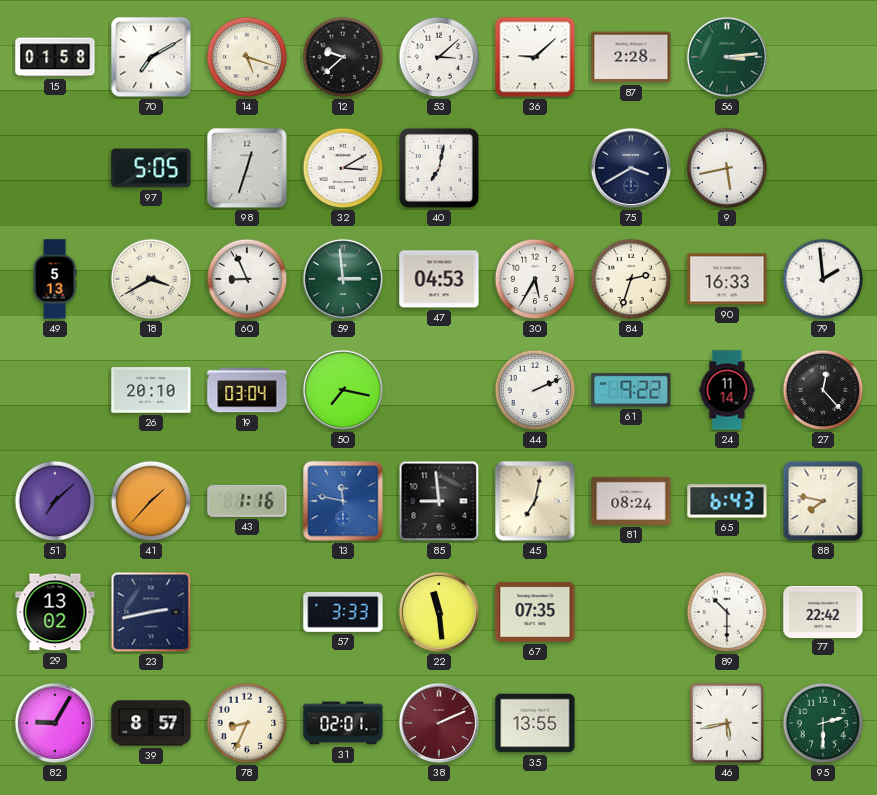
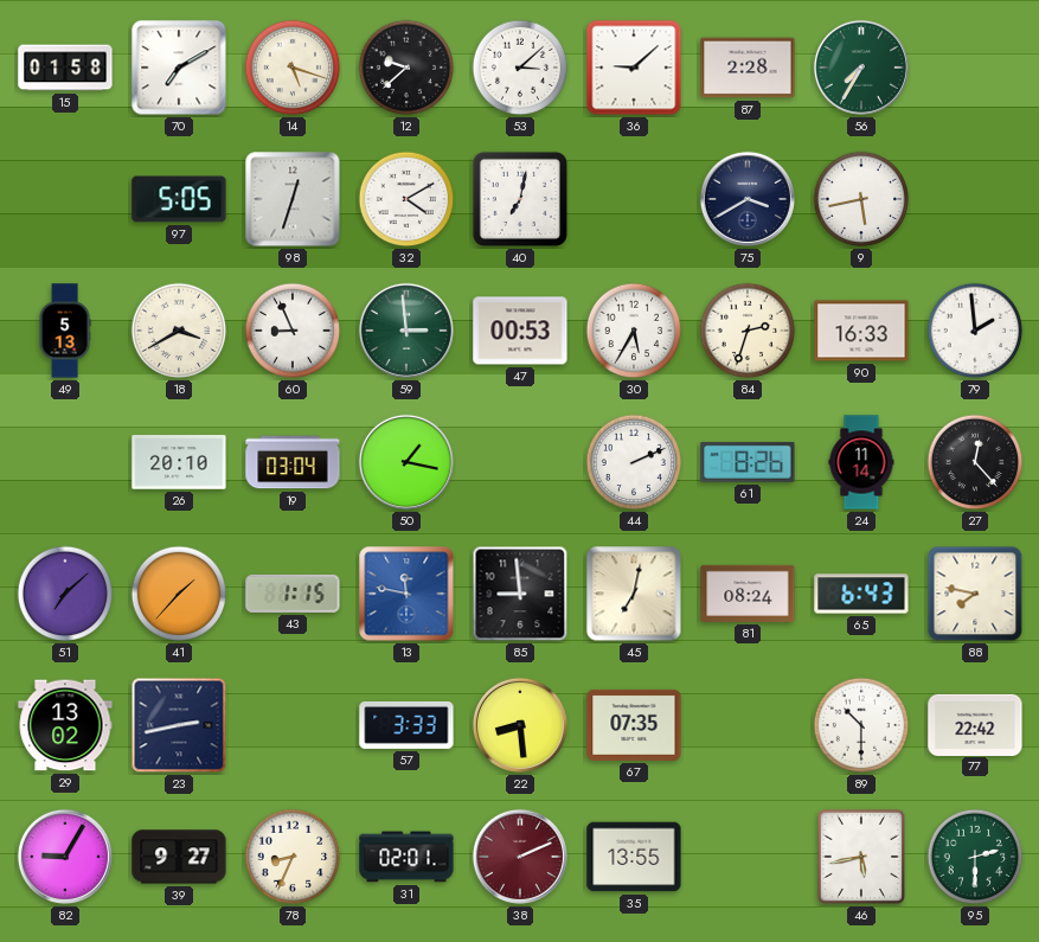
56: 3:14 -> 7:35 (861, 68)
32: 3:10 -> 4:10 (406, 199)
47: 04:53 -> 00:53 (520, 331)
50: 7:17 -> 1:17 (406, 462)
61: 9:22 -> 8:26 (748, 462)
43: 1:16 -> 1:15 (293, 594)
22: 11:29 -> 8:29 (520, 725)
39: 8:57 -> 9:27 (179, 857)
